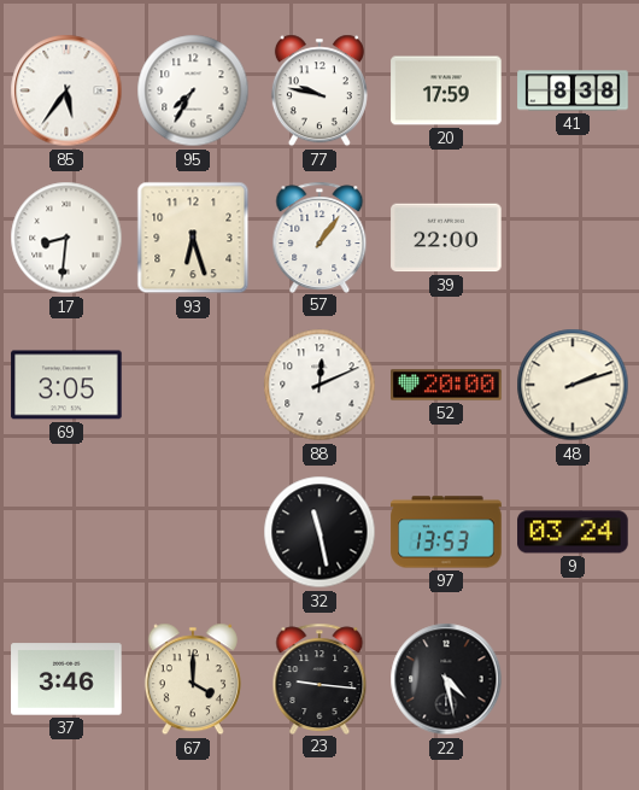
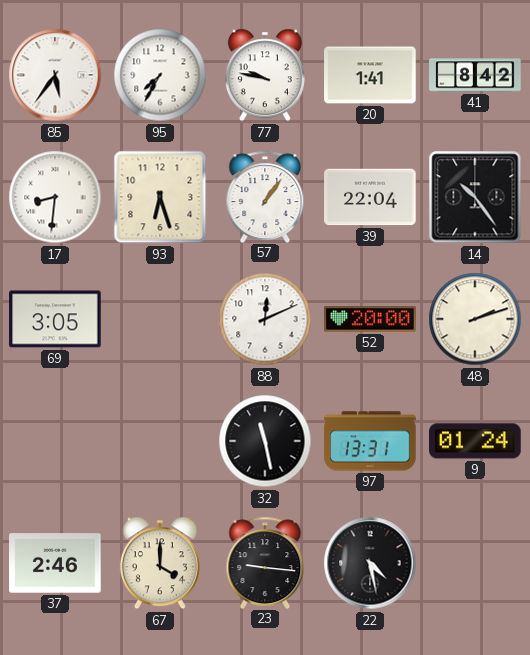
20: 17:59 -> 1:41 (370, 75)
41: 8:38 -> 8:42 (475, 75)
39: 22:00 -> 22:04 (370, 197)
14: none -> 10:24 (475, 197)
97: 13:53 -> 13:31 (370, 441)
9: 03:24 -> 01:24 (475, 441)
37: 3:46 -> 2:46 (55, 563)
